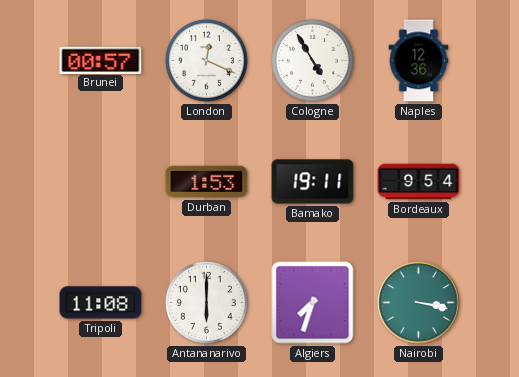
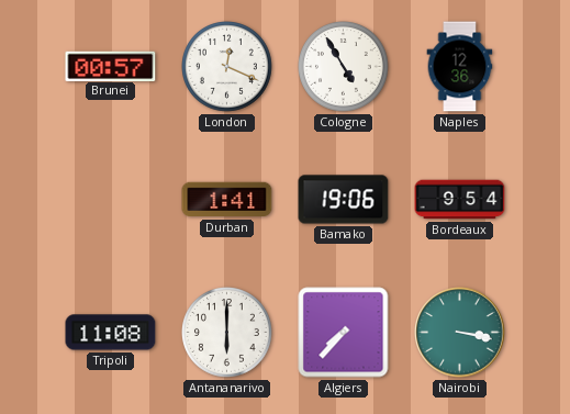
Durban: 1:53 -> 1:41 (227, 200)
Bamako: 19:11 -> 19:06 (344, 200)
Algiers: 7:33 -> 7:37 (344, 333)
